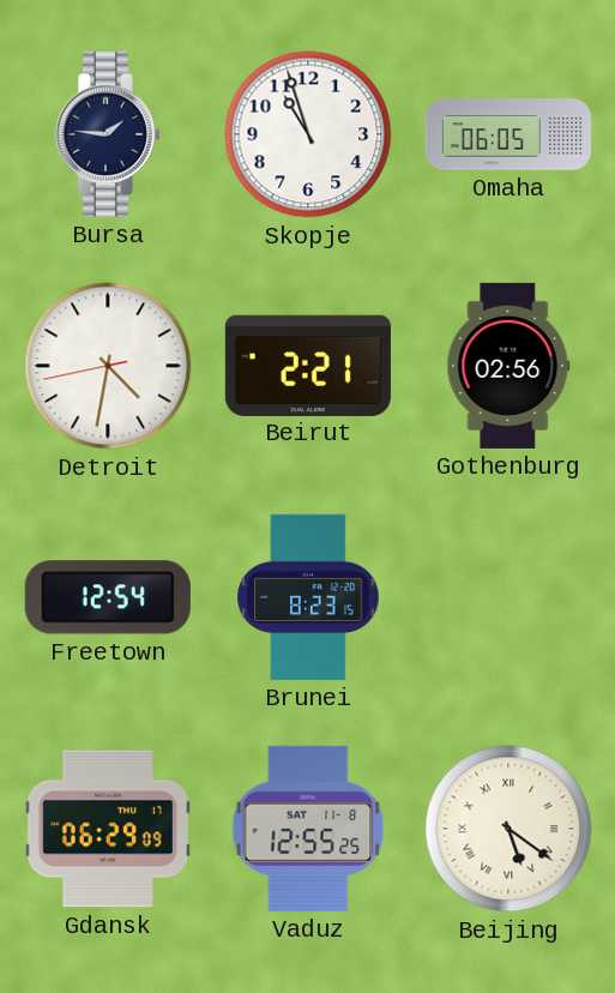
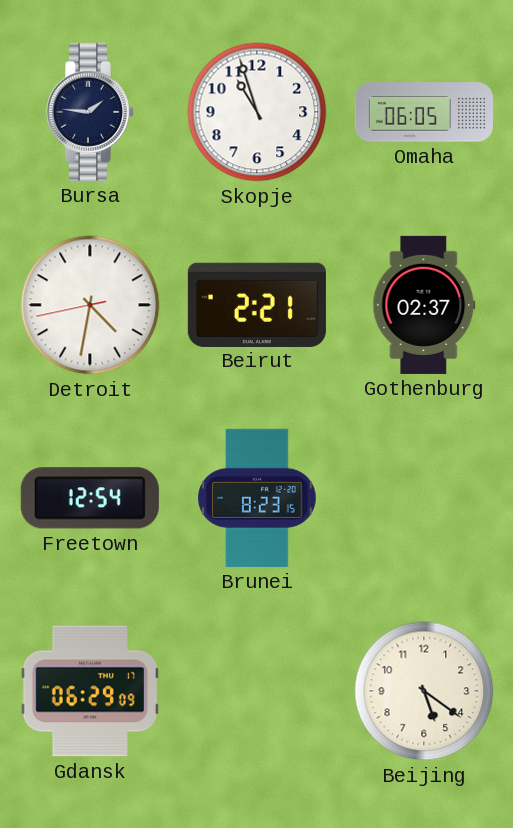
Gothenburg: 02:56 -> 02:37 (424, 305)
Vaduz: 12:55 -> none (308, 829)
Beijing numerals: Roman -> Arabic (424, 691)
